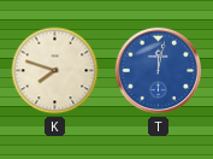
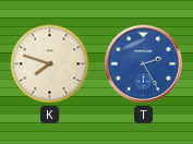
T: 12:02 -> 2:25 (144, 64)
